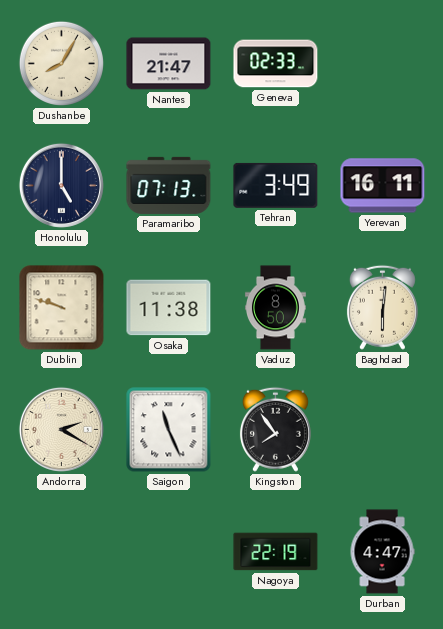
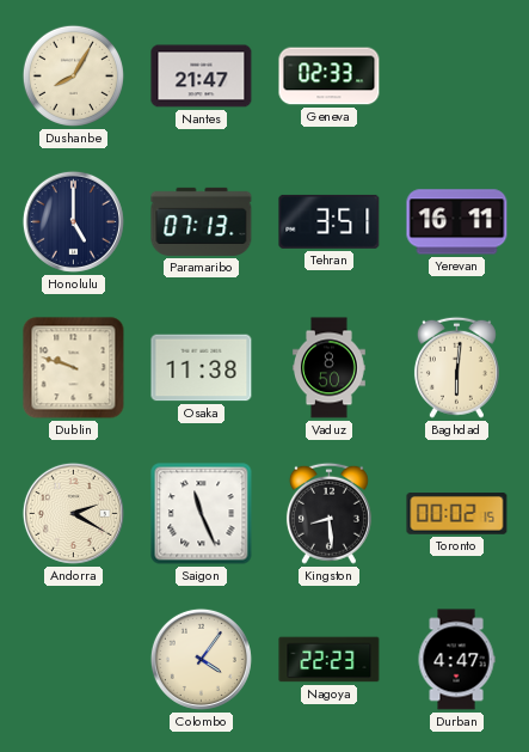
Tehran: 3:49 -> 3:51 (330, 221)
Kingston: 7:54 -> 8:29 (328, 513)
Toronto: none -> 00:02 (457, 514)
Colombo: none -> 4:06 (201, 659)
Nagoya: 22:19 -> 22:23 (330, 660)
